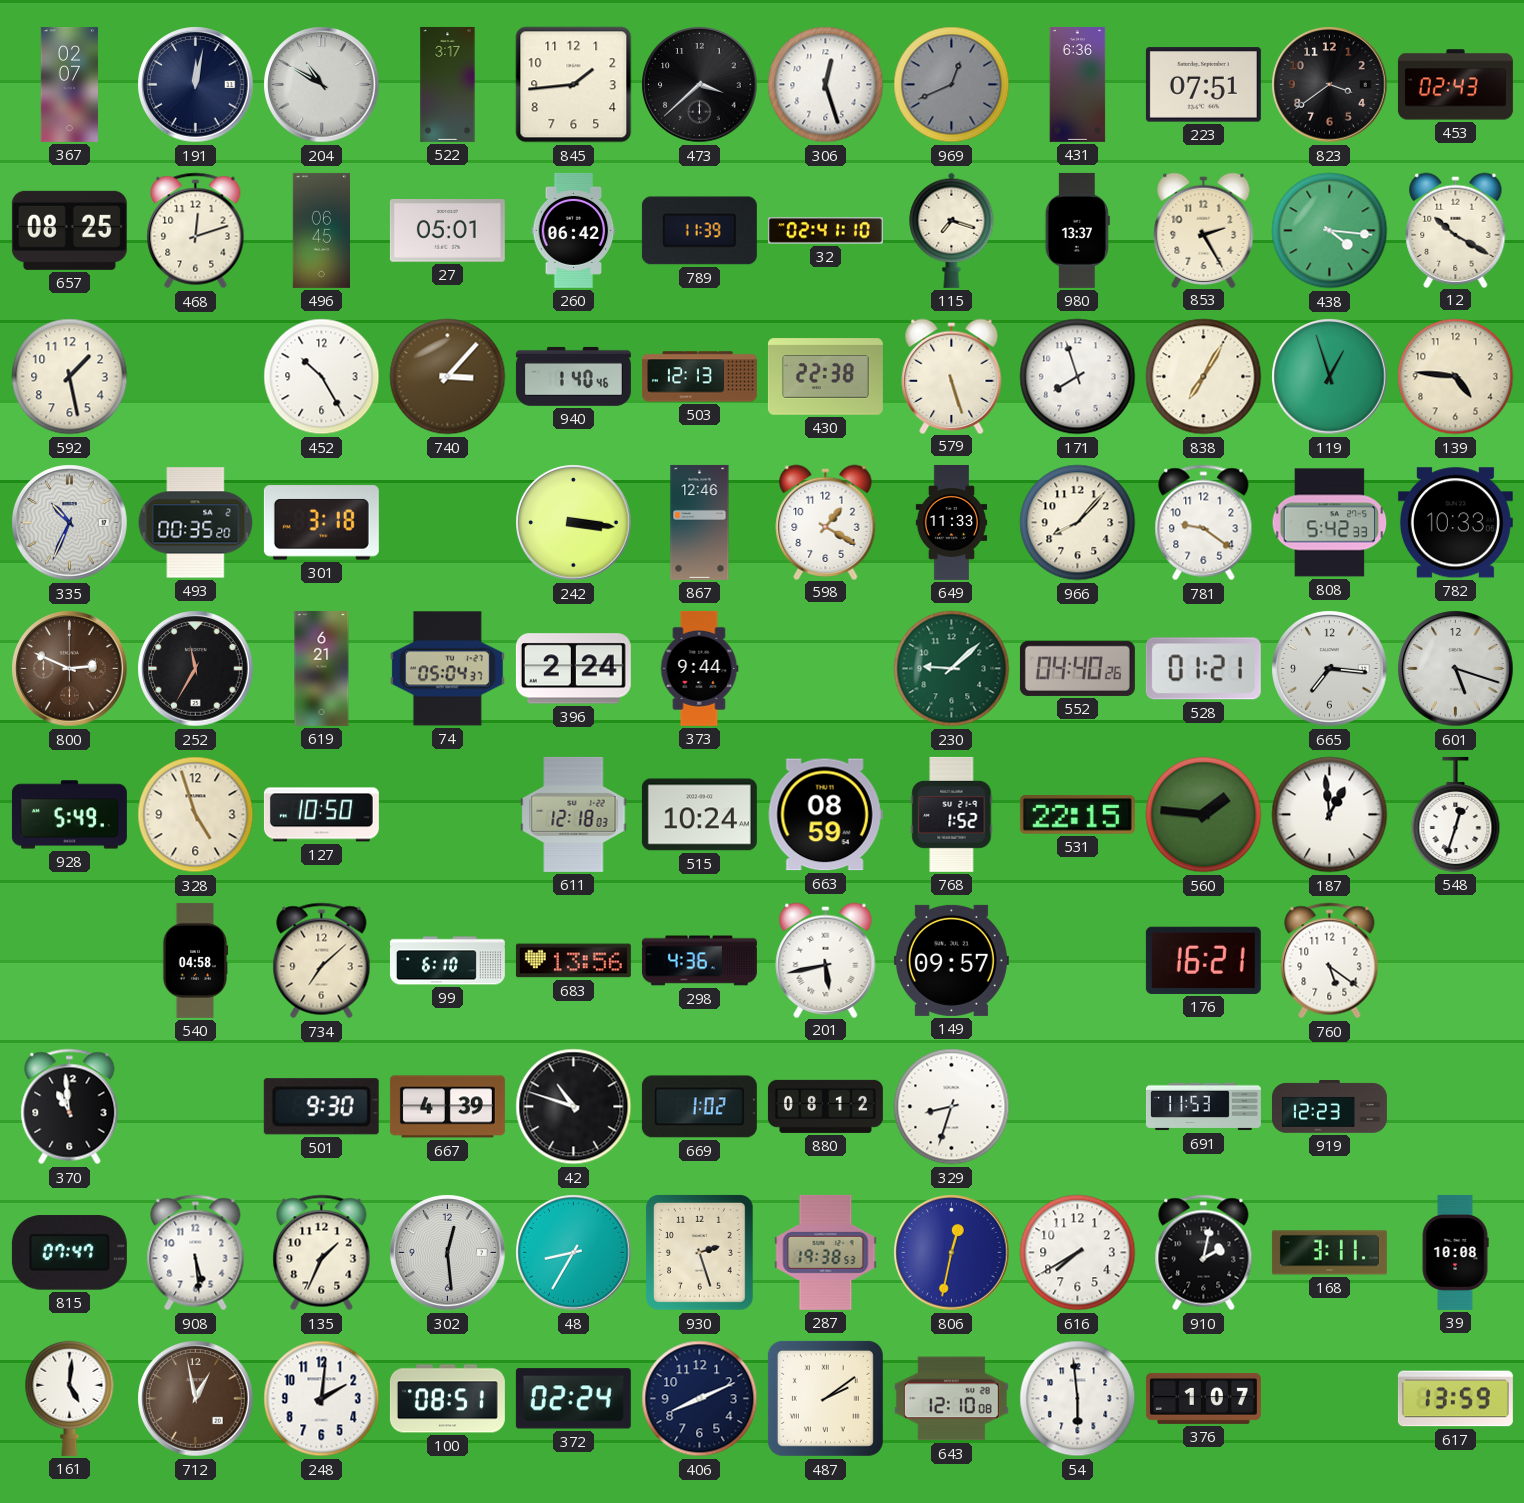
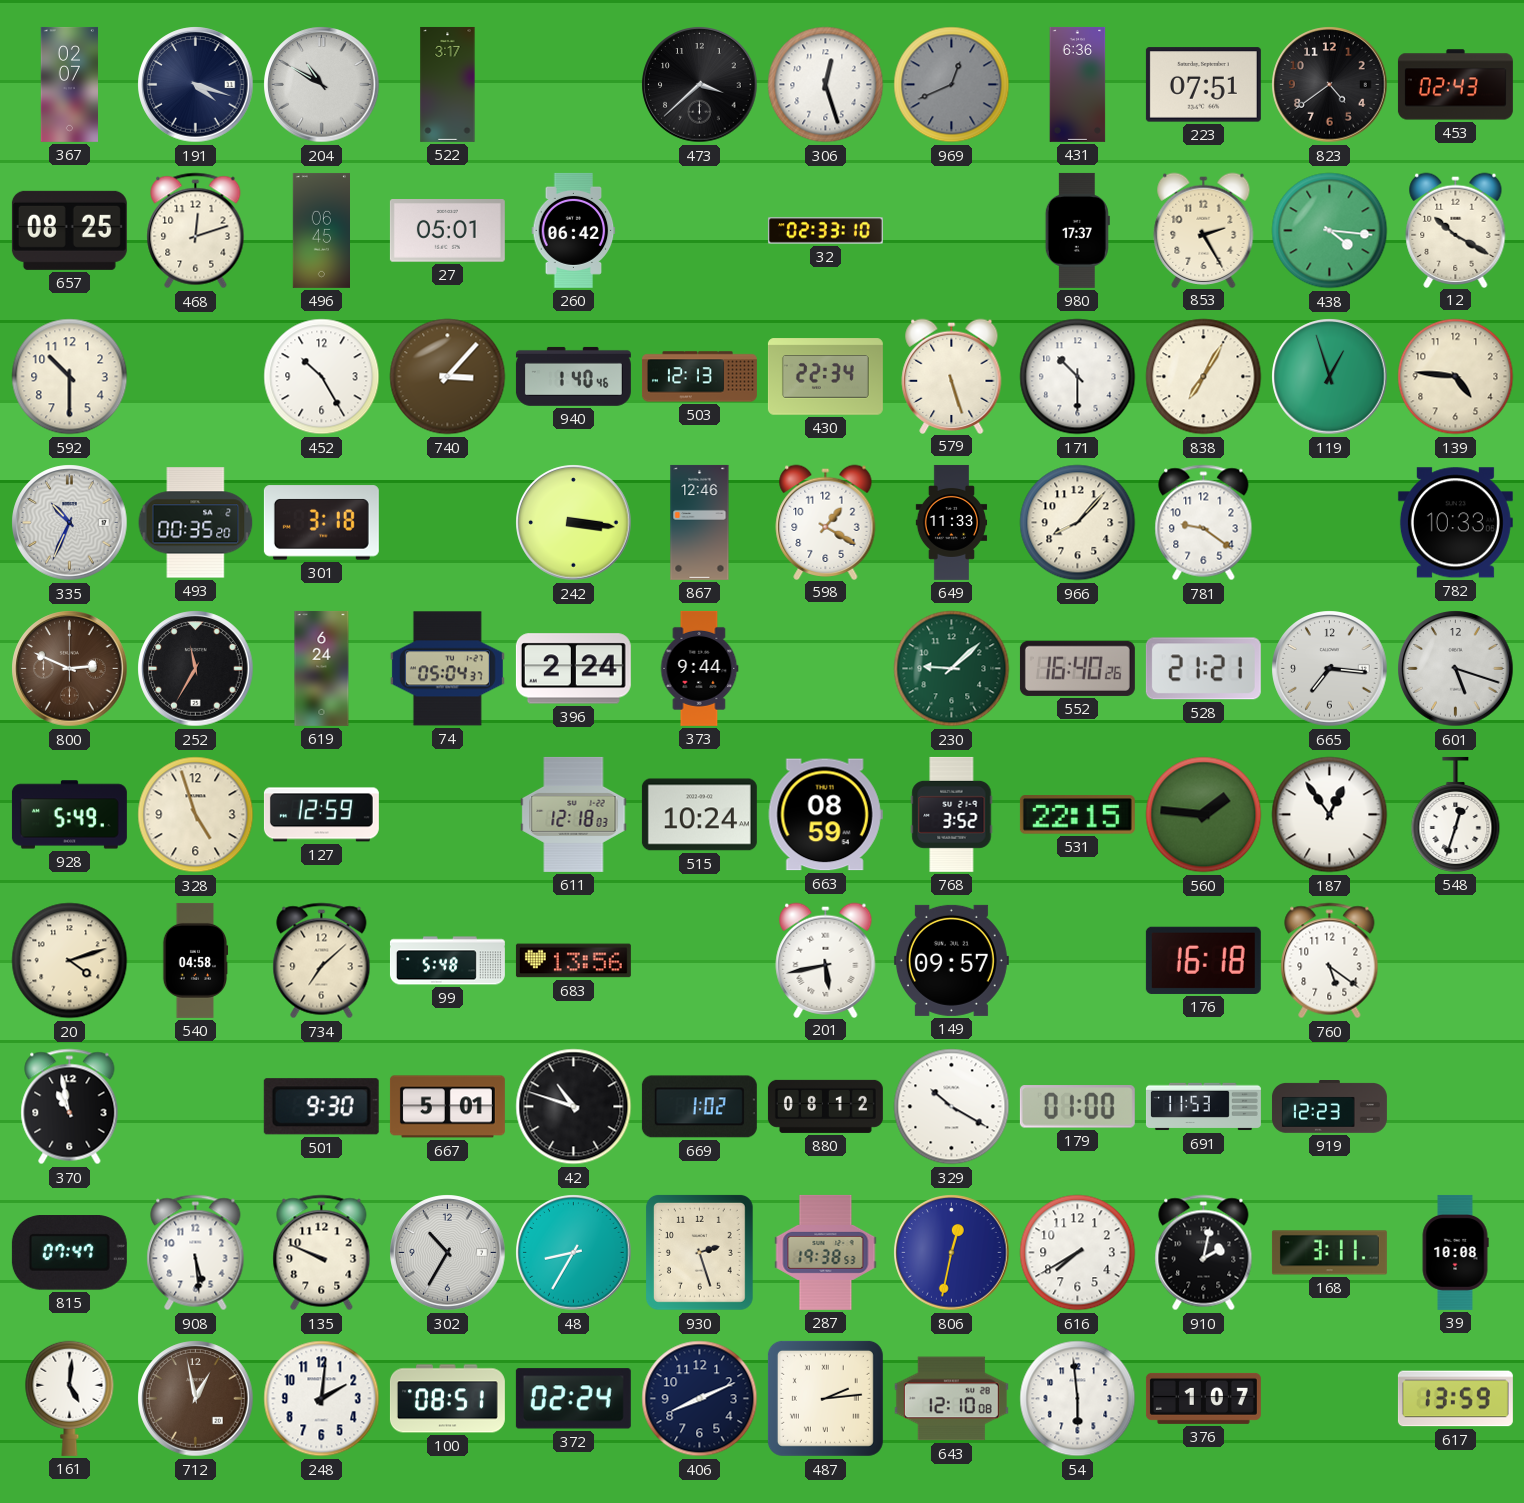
191: 12:02 -> 4:18 (196, 85)
845: 1:44 -> none (574, 85)
823: 3:39 -> 4:39 (1330, 85)
789: 11:39 -> none (699, 231)
32: 02:41 -> 02:33 (825, 231)
115: 7:18 -> none (952, 230)
980: 13:37 -> 17:37 (1077, 230)
592: 1:28 -> 10:30 (70, 377)
430: 22:38 -> 22:34 (825, 377)
171: 7:57 -> 10:30 (1078, 377)
808: 5:42 -> none (1330, 523)
619: 6:21 -> 6:24 (322, 668)
552: 04:40 -> 16:40 (1077, 668)
528: 01:21 -> 21:21 (1203, 669)
127: 10:50 -> 12:59 (321, 815)
768: 1:52 -> 3:52 (952, 814)
187: 12:59 -> 12:54 (1330, 815)
20: none -> 4:12 (70, 961)
99: 6:10 -> 5:48 (447, 961)
298: 4:36 -> none (699, 961)
176: 16:21 -> 16:18 (1203, 960)
370: 10:59 -> 10:58 (70, 1107)
667: 4:39 -> 5:01 (447, 1107)
329: 8:33 -> 10:20 (952, 1107)
179: none -> 01:00 (1077, 1107)
135: 1:34 -> 9:49 (322, 1253)
302: 12:29 -> 10:35 (448, 1253)
487: 2:09 -> 2:14 (825, 1398)
